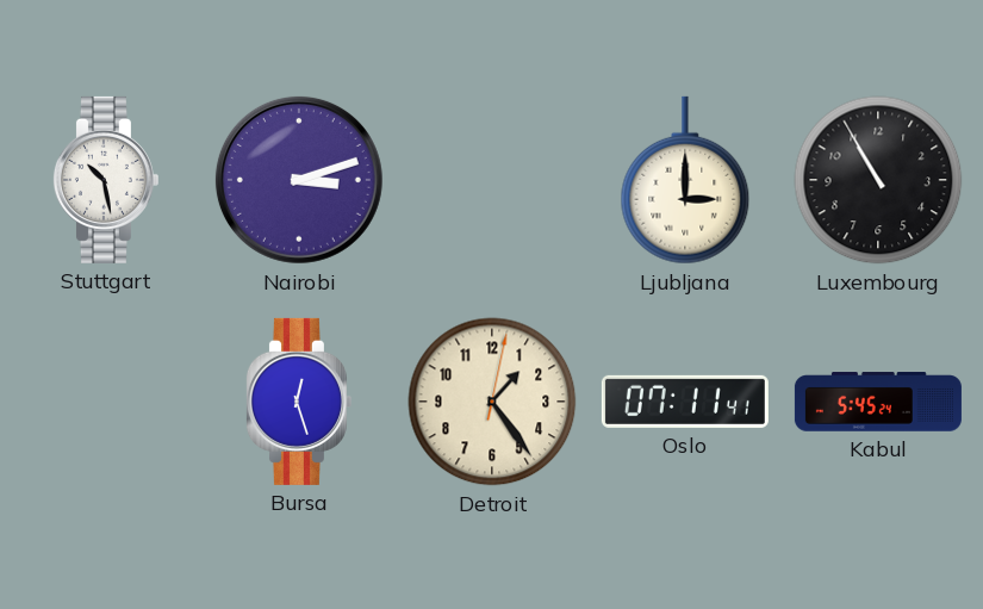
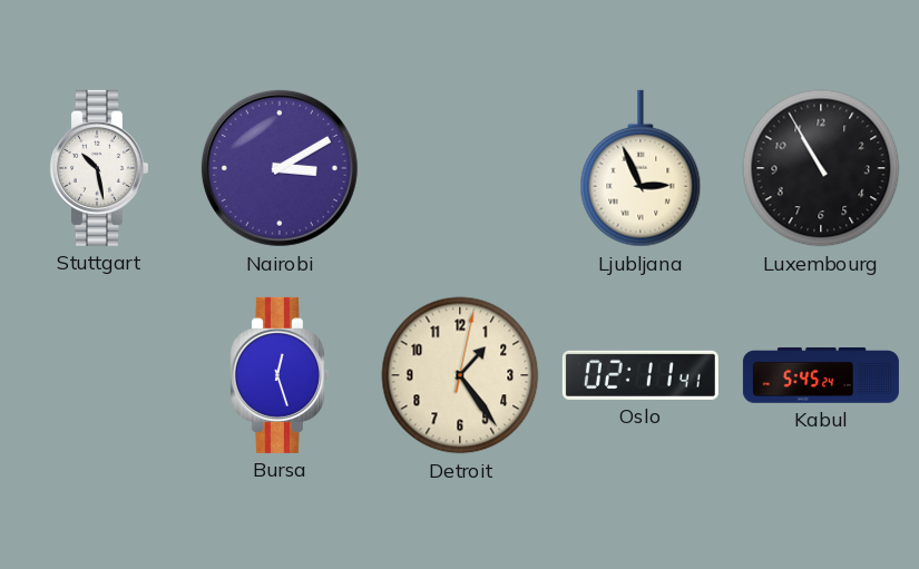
Nairobi: 3:12 -> 3:10 (280, 168)
Ljubljana: 3:00 -> 2:56 (641, 168)
Oslo: 07:11 -> 02:11 (641, 375)
